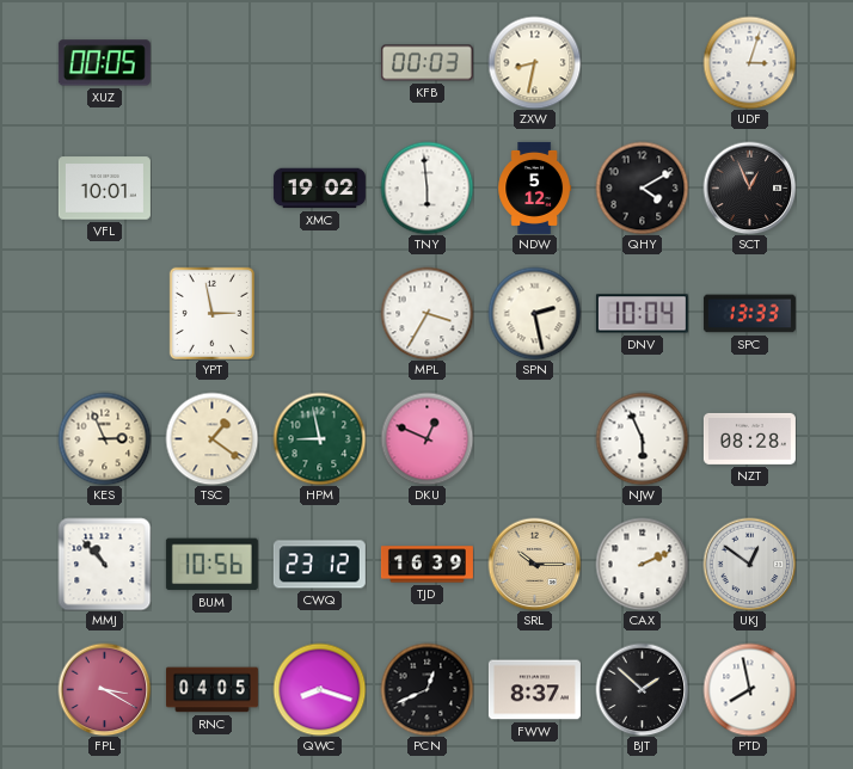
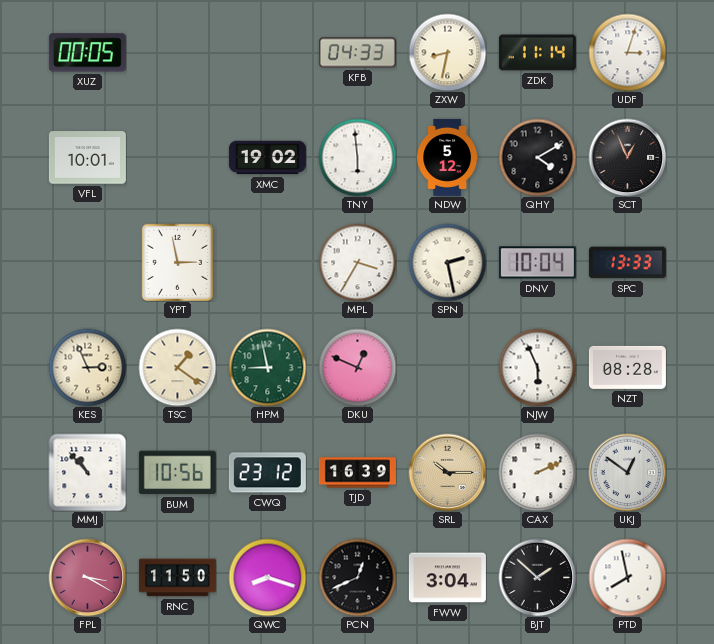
KFB: 00:03 -> 04:33 (357, 53)
ZDK: none -> 11:14 (537, 53)
RNC: 04:05 -> 11:50 (177, 578)
FWW: 8:37 -> 3:04 (447, 578)
